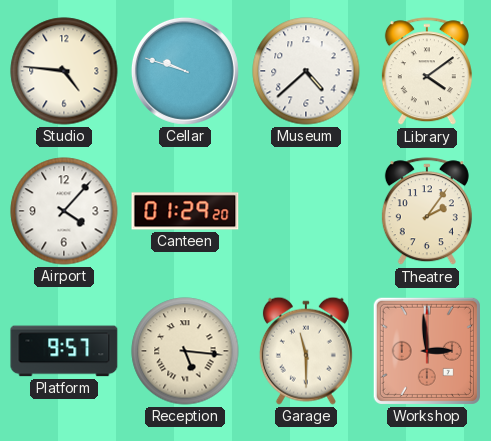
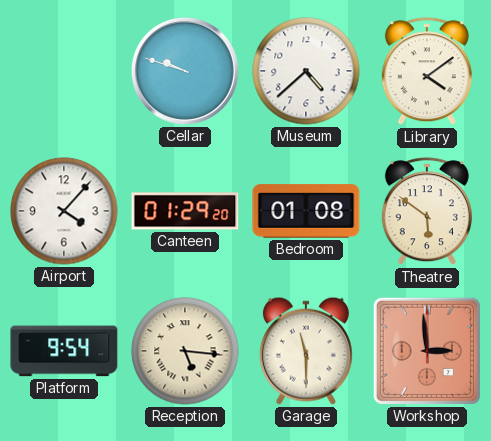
Studio: 4:46 -> none (64, 71)
Bedroom: none -> 01:08 (306, 211)
Theatre: 2:06 -> 5:51 (427, 212)
Platform: 9:57 -> 9:54 (64, 351)
